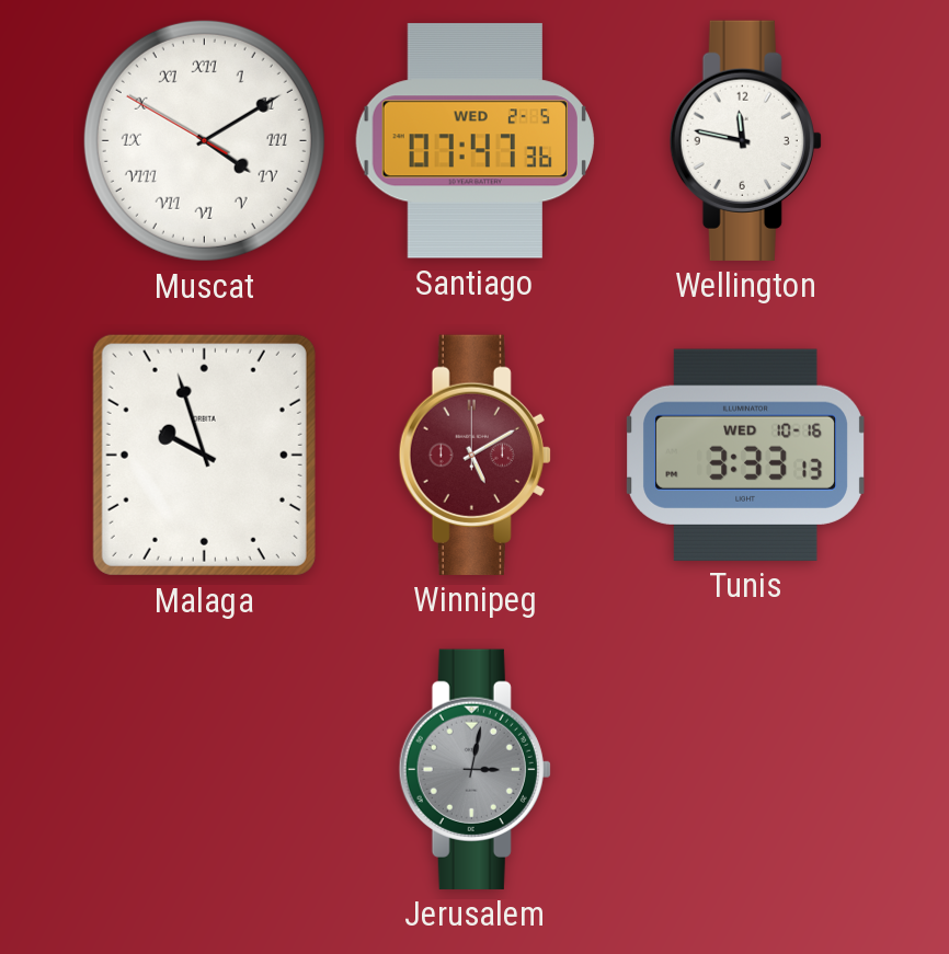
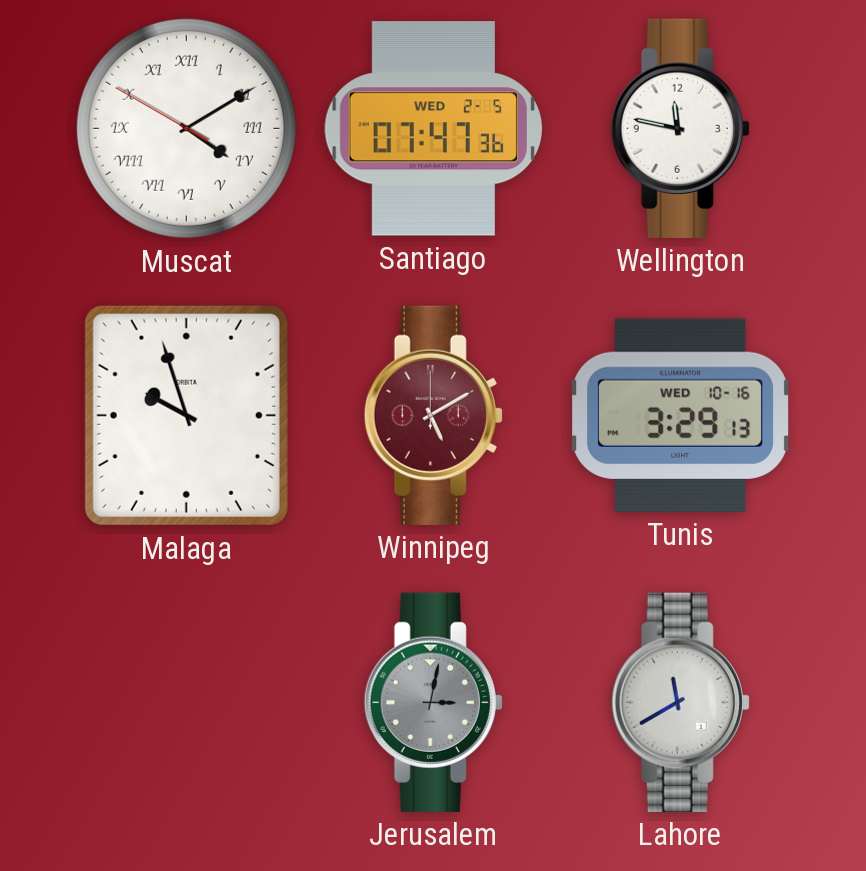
Tunis: 3:33 -> 3:29 (680, 415)
Lahore: none -> 11:40 (680, 702)
